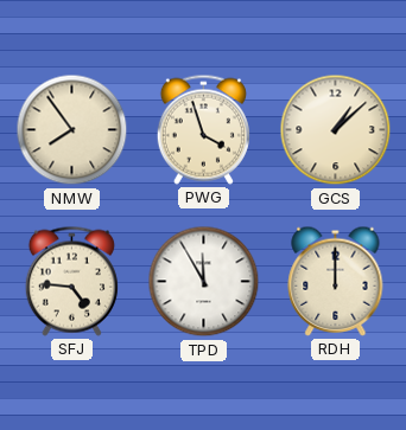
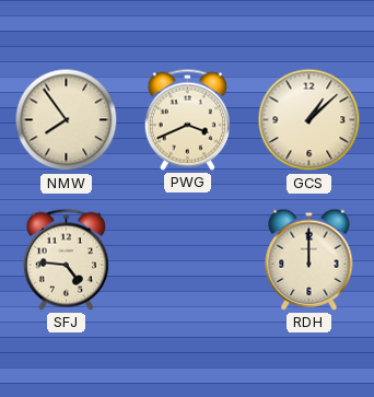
PWG: 3:57 -> 3:41 (187, 119)
TPD: 11:55 -> none (204, 282)
